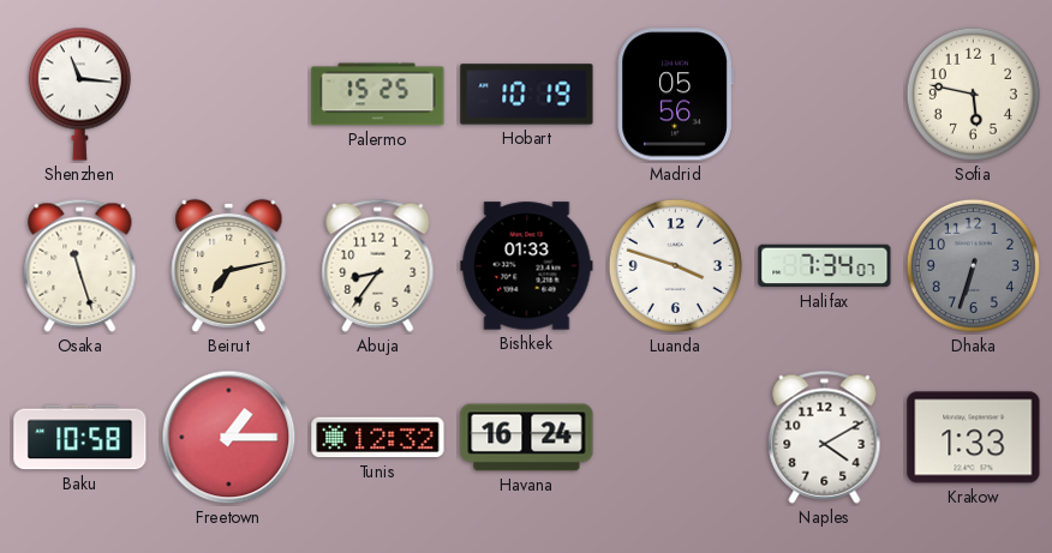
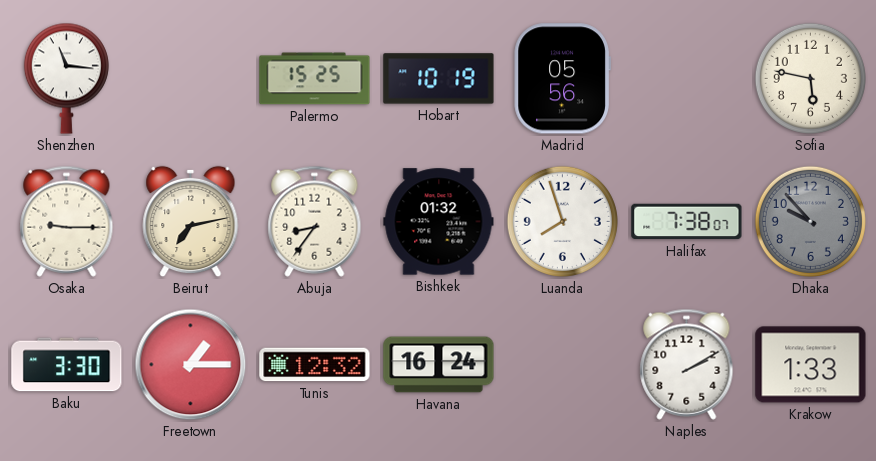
Osaka: 11:27 -> 9:15 (67, 221)
Bishkek: 01:33 -> 01:32 (439, 222)
Luanda: 3:48 -> 7:57 (562, 221)
Halifax: 7:34 -> 7:38 (687, 222)
Dhaka: 6:33 -> 9:53 (810, 221)
Baku: 10:58 -> 3:30 (67, 365)
Naples: 4:10 -> 2:10 (687, 364)
